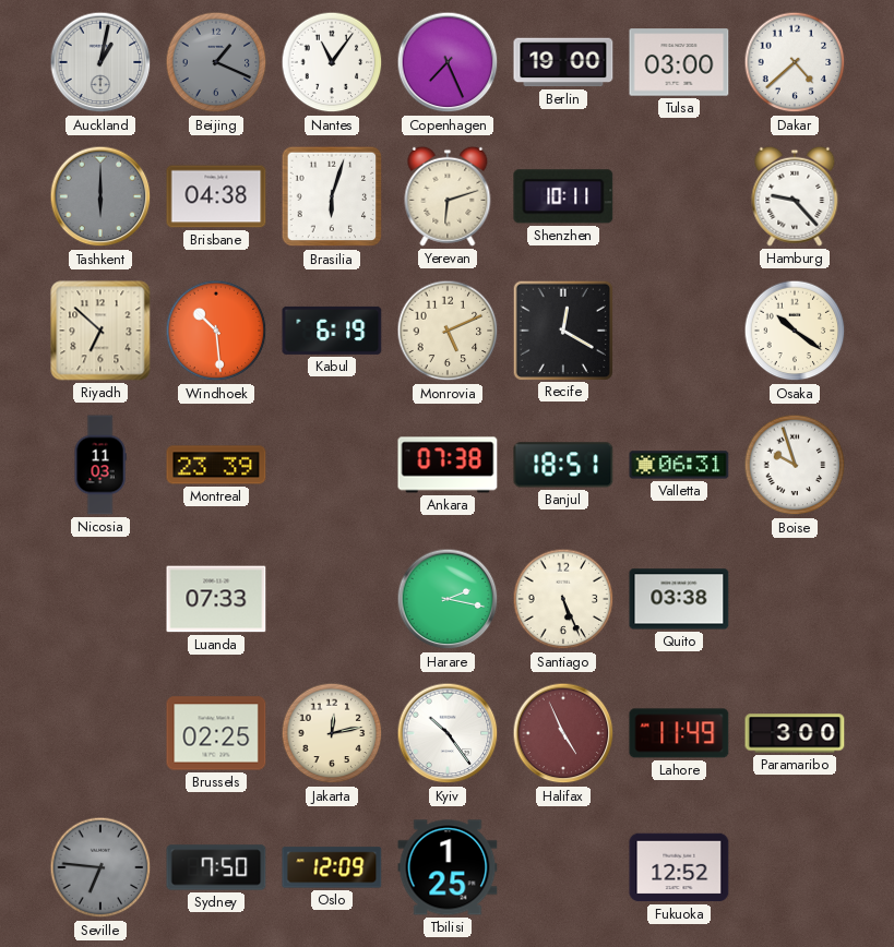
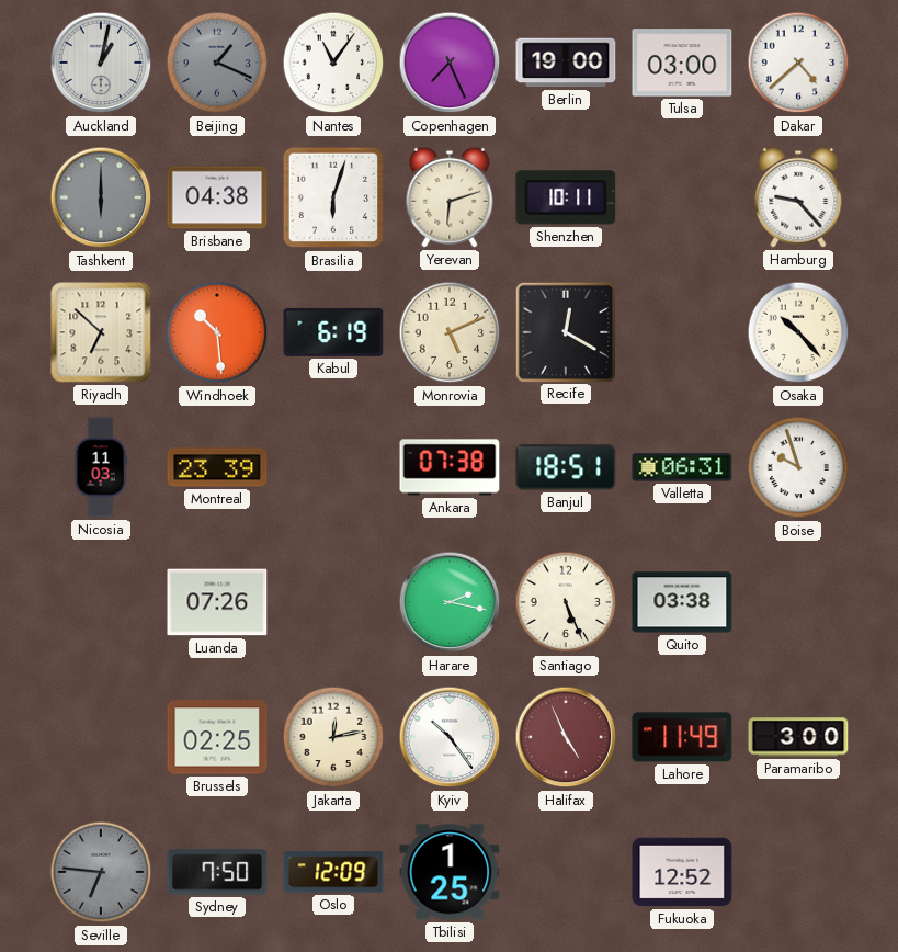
Osaka: 10:21 -> 10:23 (798, 332)
Luanda: 07:33 -> 07:26 (217, 602)
